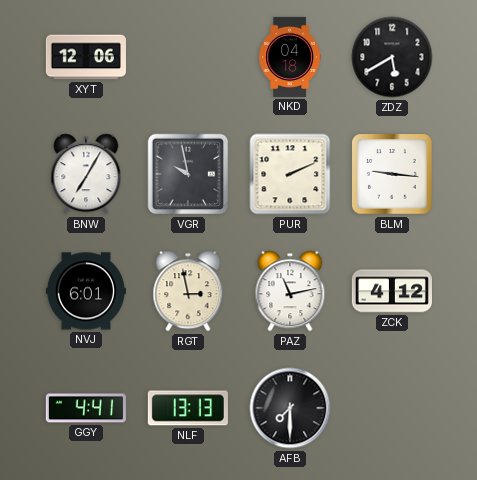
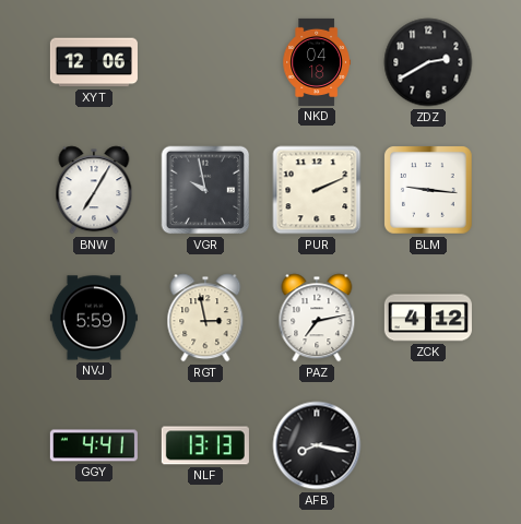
ZDZ: 5:40 -> 2:40 (428, 62)
NVJ: 6:01 -> 5:59 (94, 318)
PAZ: 11:13 -> 7:13 (317, 318)
AFB: 7:30 -> 8:17 (317, 445)
